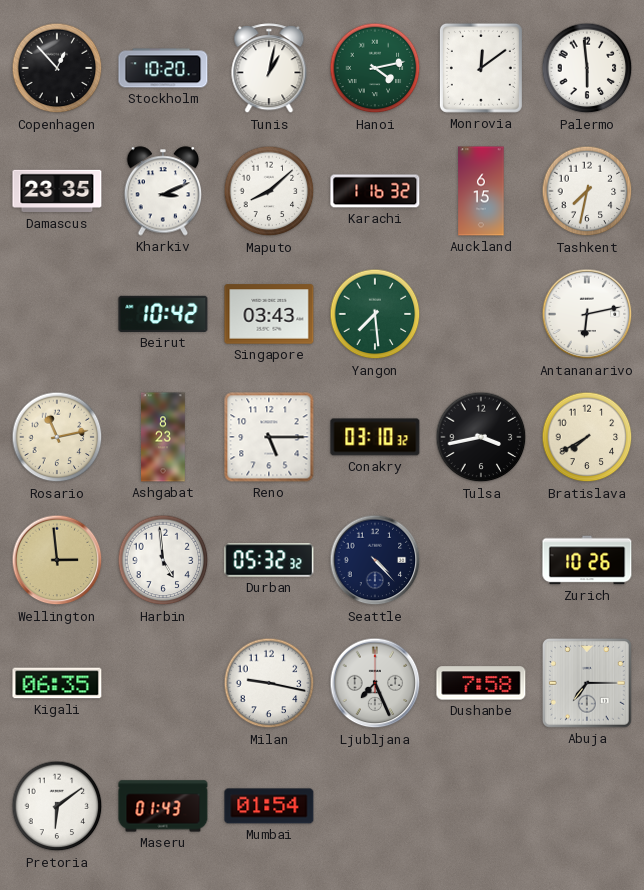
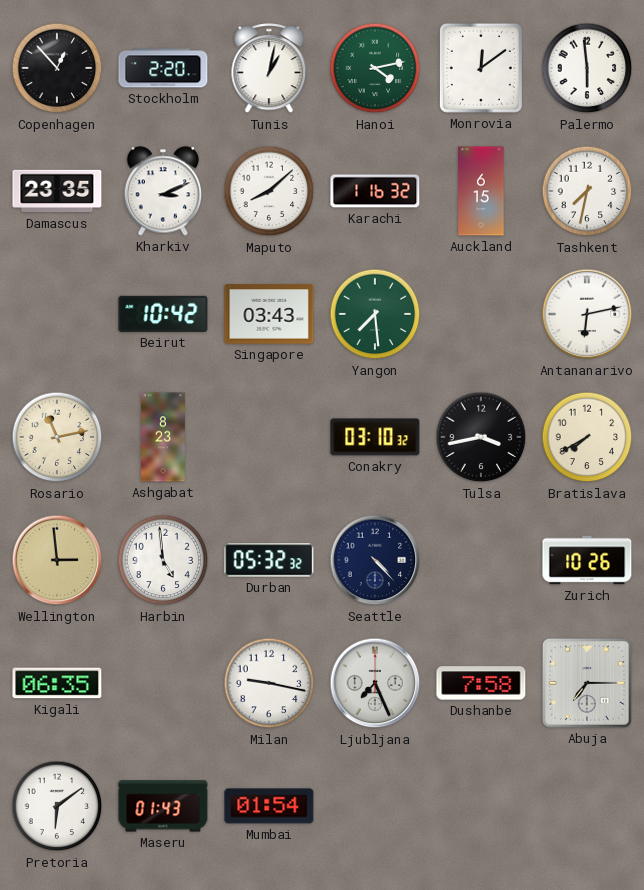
Stockholm: 10:20 -> 2:20 (163, 68)
Reno: 5:15 -> none (269, 437)
